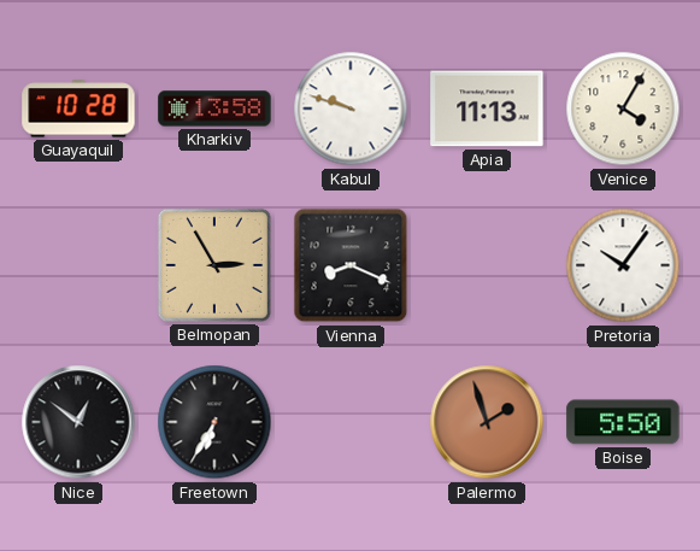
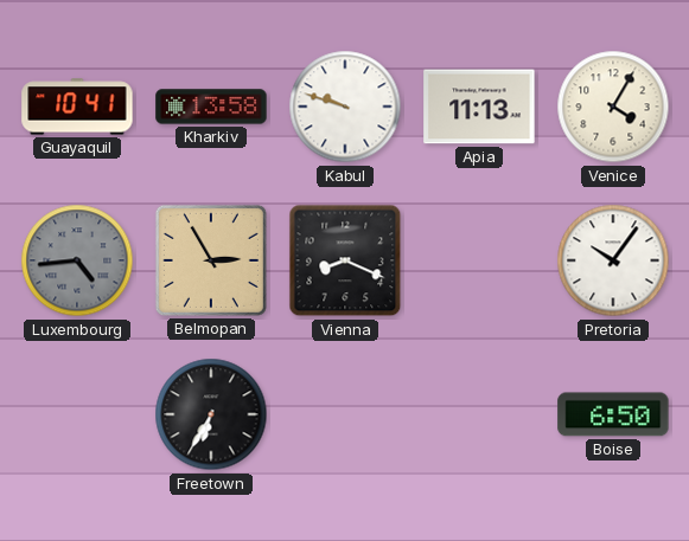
Guayaquil: 10:28 -> 10:41 (77, 107)
Luxembourg: none -> 4:44 (77, 260)
Nice: 12:51 -> none (78, 422)
Palermo: 1:57 -> none (487, 422)
Boise: 5:50 -> 6:50 (613, 414)
